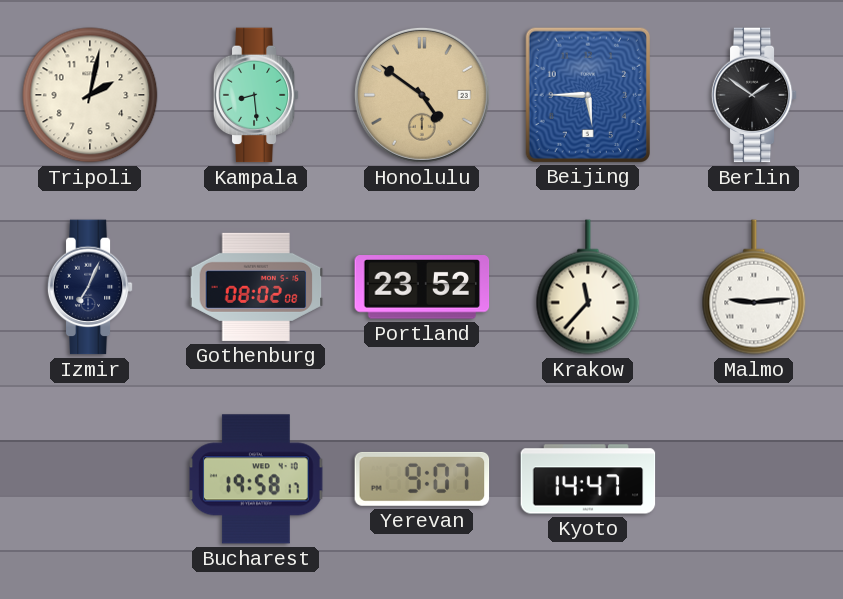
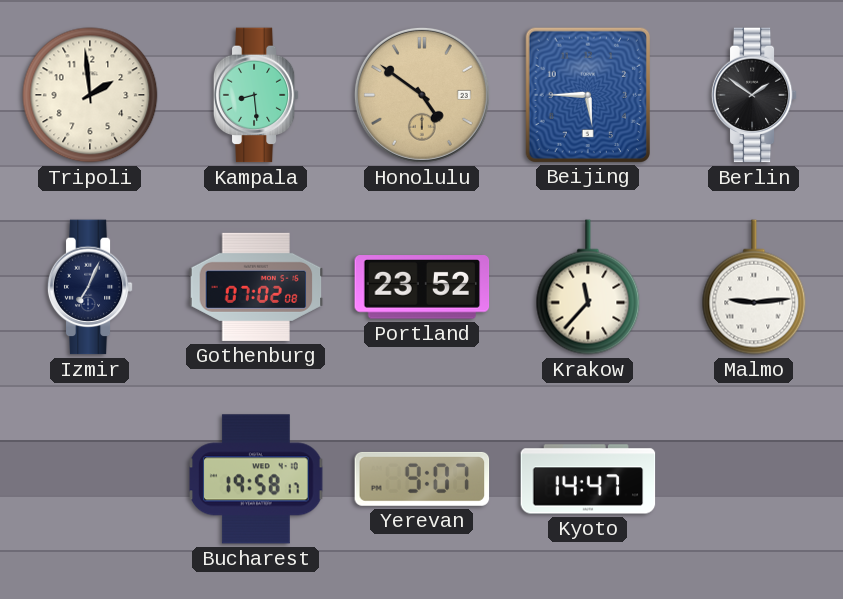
Tripoli: 2:02 -> 1:59 (90, 95)
Gothenburg: 08:02 -> 07:02 (256, 287)
